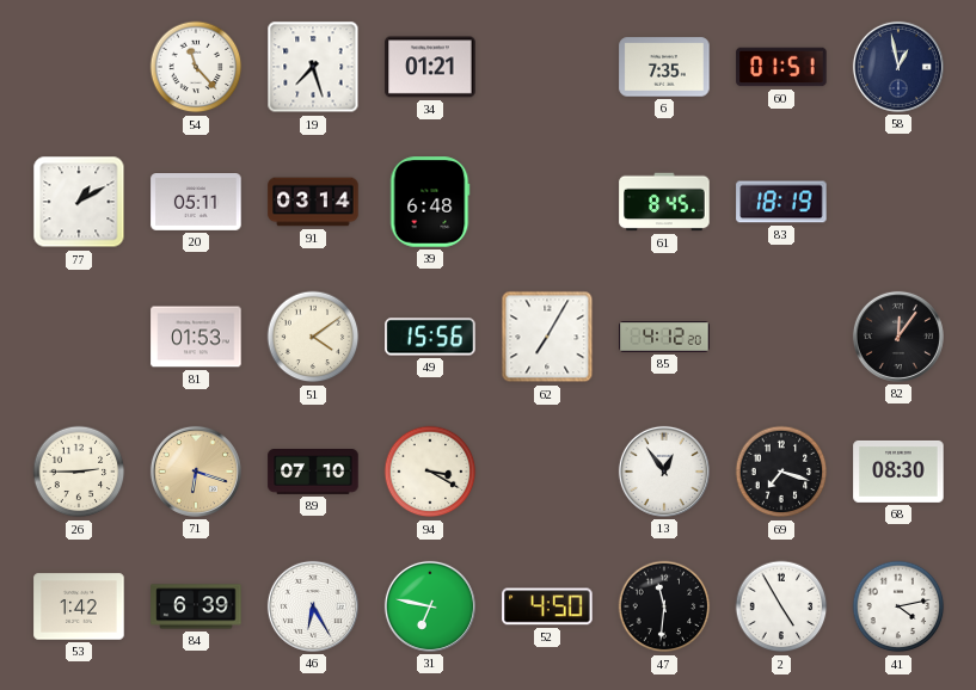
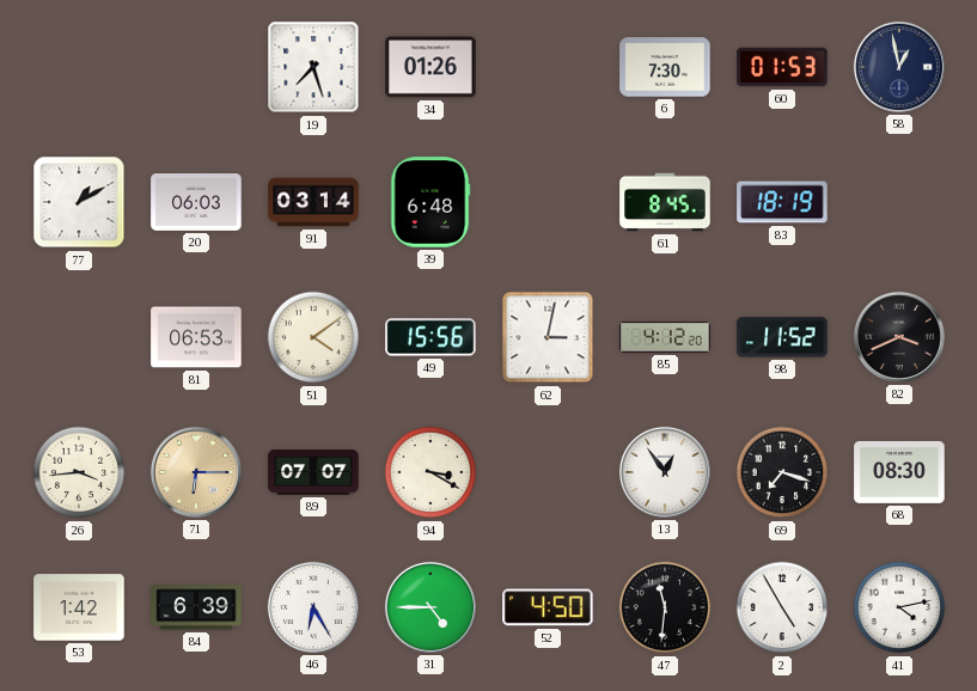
54: 11:23 -> none (196, 67)
34: 01:21 -> 01:26 (431, 67)
6: 7:35 -> 7:30 (665, 67)
60: 01:51 -> 01:53 (782, 67)
20: 05:11 -> 06:03 (196, 203)
81: 01:53 -> 06:53 (196, 337)
62: 7:05 -> 3:02 (548, 337)
98: none -> 11:52 (782, 337)
82: 12:06 -> 3:41 (899, 337)
26: 2:45 -> 3:44 (79, 472)
71: 6:18 -> 6:15 (196, 472)
89: 07:10 -> 07:07 (313, 473)
31: 6:47 -> 4:45 (431, 607)
